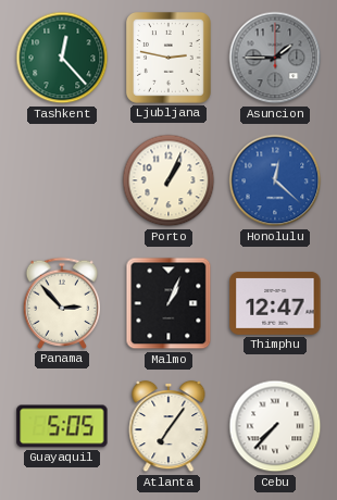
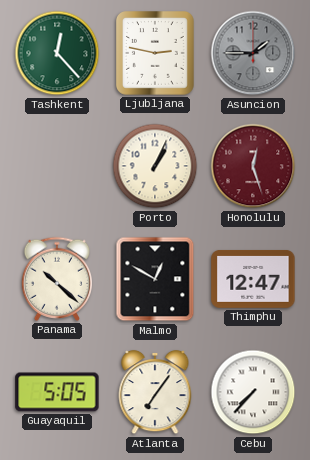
Honolulu: 12:22 -> 12:27 (253, 166)
Honolulu dial: blue -> burgundy (253, 166)
Panama: 2:53 -> 10:22 (56, 279)
Malmo: 1:04 -> 12:50 (155, 279)
